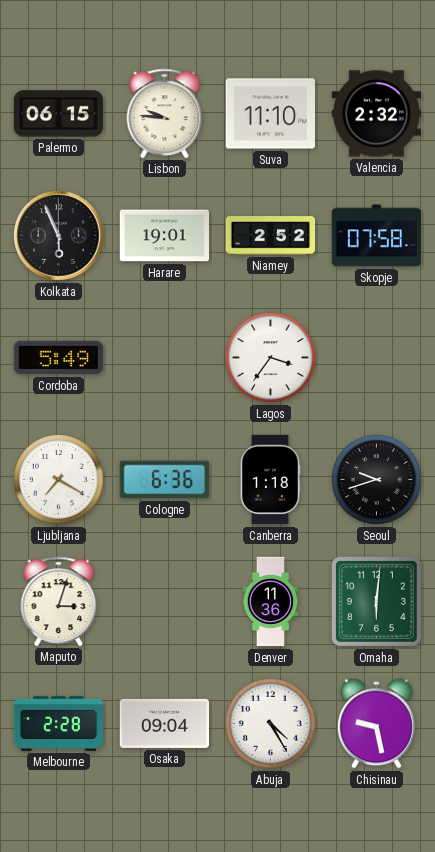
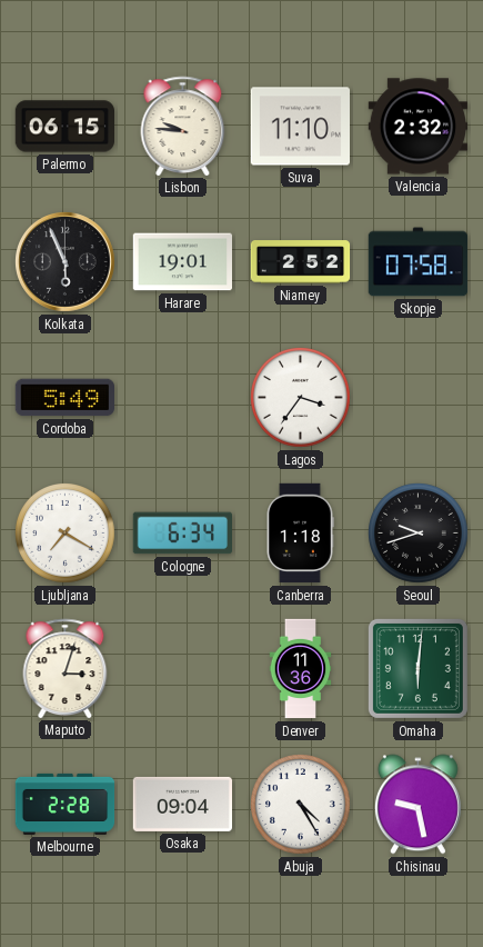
Cologne: 6:36 -> 6:34 (182, 534)
